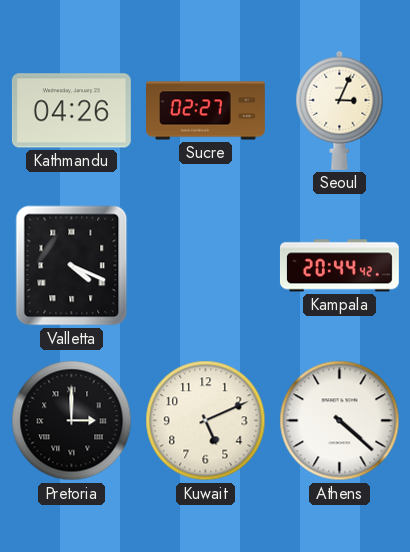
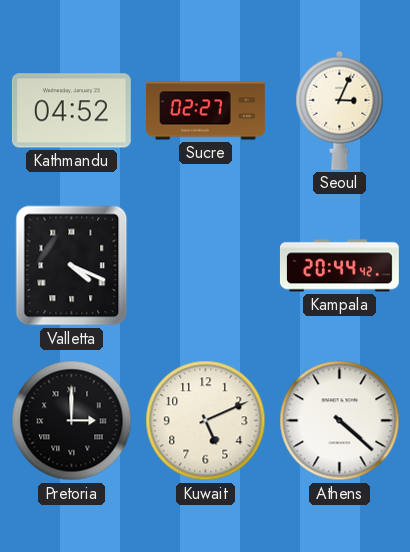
Kathmandu: 04:26 -> 04:52 (71, 111)
